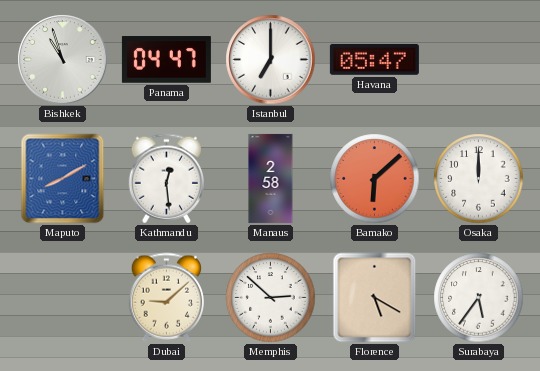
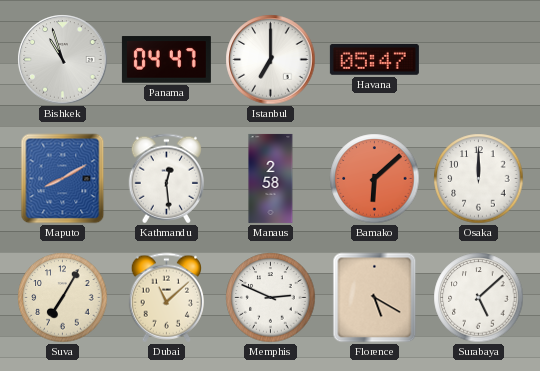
Suva: none -> 7:05 (63, 298)
Dubai: 9:08 -> 11:08 (166, 298)
Memphis: 2:52 -> 2:49 (271, 298)
Surabaya: 5:36 -> 5:08 (479, 298)
